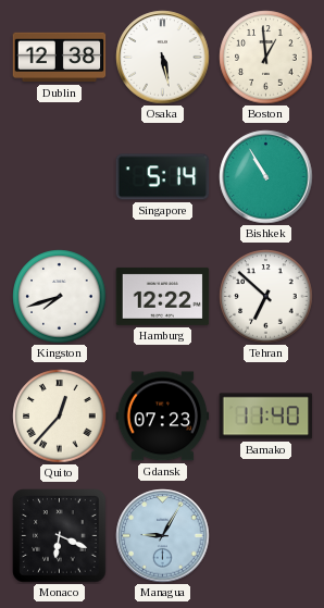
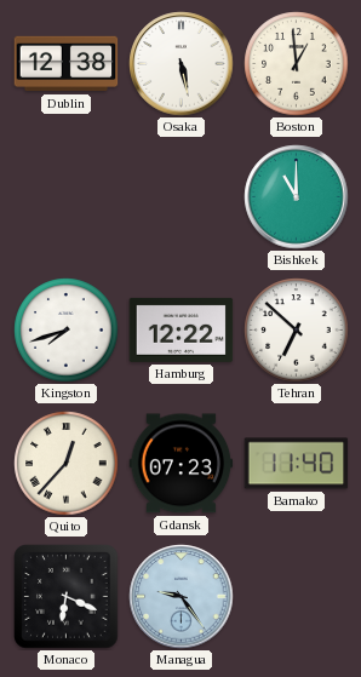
Singapore: 5:14 -> none (163, 177)
Bishkek: 10:55 -> 11:00 (297, 197)
Managua: 9:05 -> 9:24 (182, 597)
